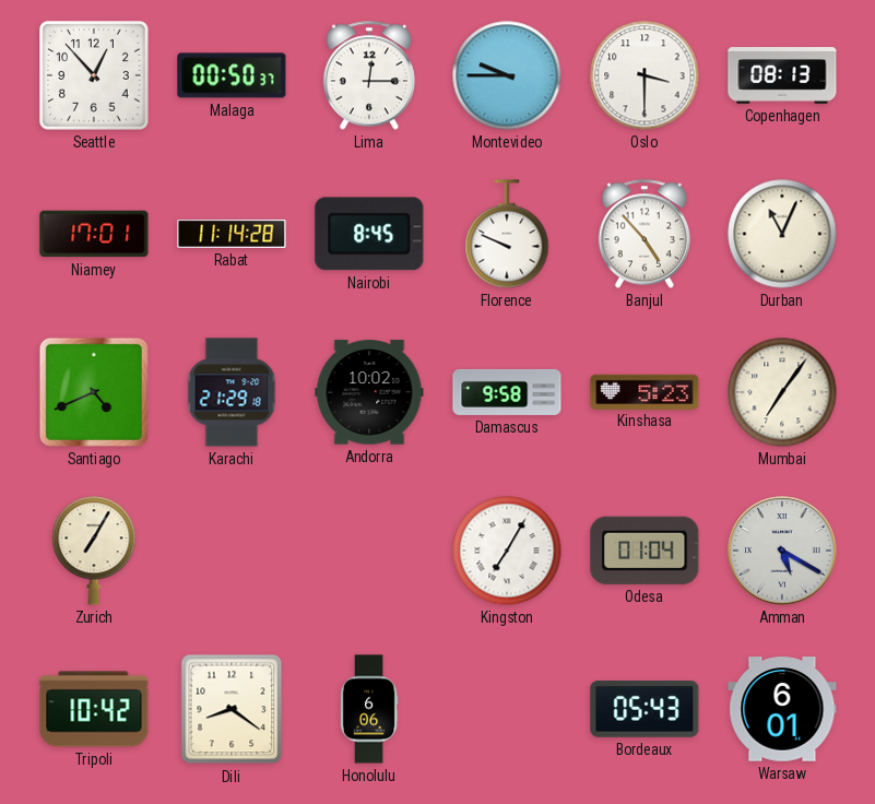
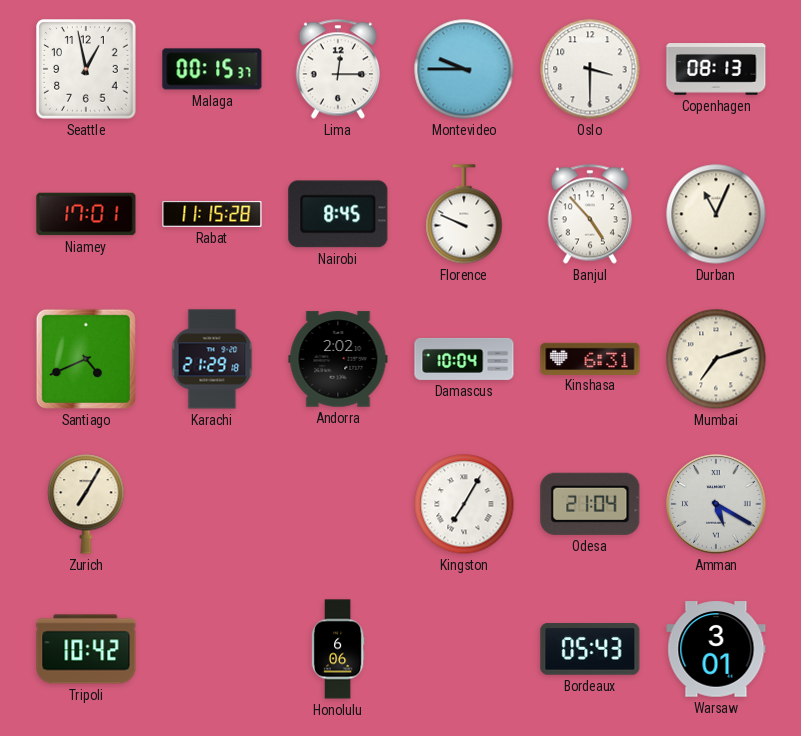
Seattle: 12:53 -> 12:58 (86, 69)
Malaga: 00:50 -> 00:15 (212, 69)
Rabat: 11:14 -> 11:15 (212, 214)
Andorra: 10:02 -> 2:02 (338, 359)
Damascus: 9:58 -> 10:04 (464, 359)
Kinshasa: 5:23 -> 6:31 (590, 358)
Mumbai: 7:06 -> 7:12 (716, 359)
Odesa: 01:04 -> 21:04 (590, 504)
Dili: 8:21 -> none (232, 709)
Warsaw: 6:01 -> 3:01 (716, 649)
